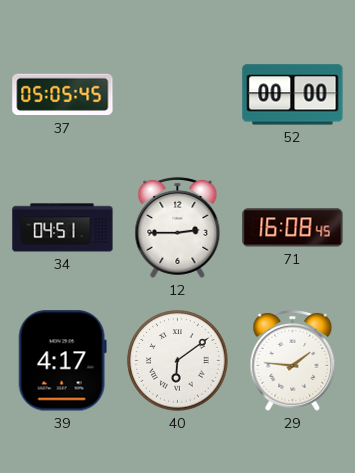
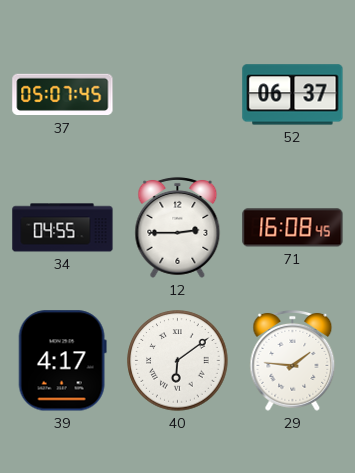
37: 05:05 -> 05:07 (63, 95)
52: 00:00 -> 06:37 (293, 95)
34: 04:51 -> 04:55 (63, 228)
